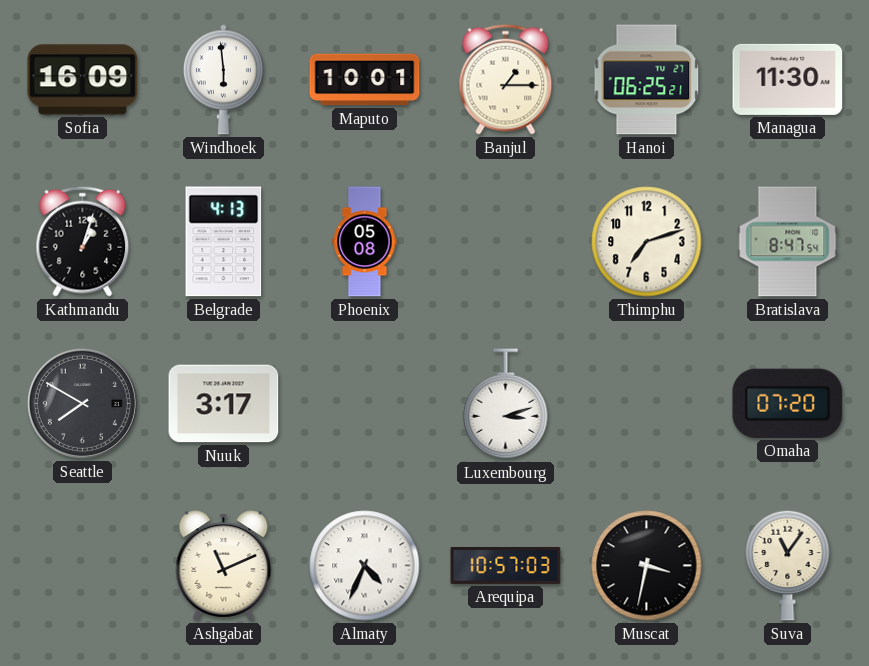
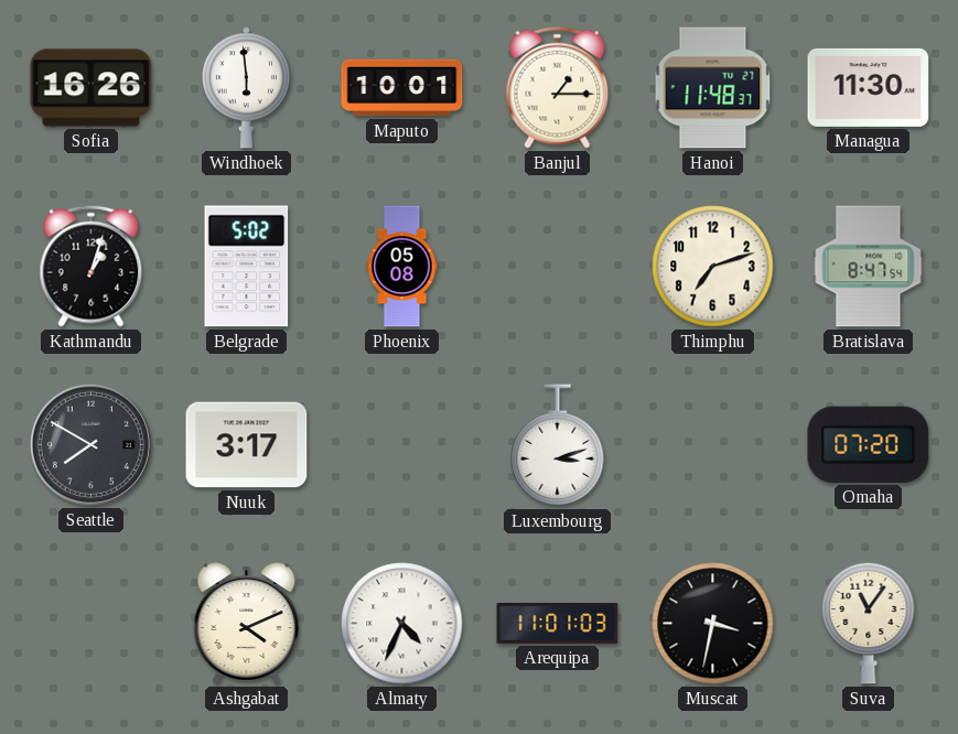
Sofia: 16:09 -> 16:26 (92, 88)
Hanoi: 06:25 -> 11:48 (713, 88)
Belgrade: 4:13 -> 5:02 (247, 267)
Ashgabat: 11:11 -> 4:11 (247, 624)
Arequipa: 10:57 -> 11:01 (558, 623)
